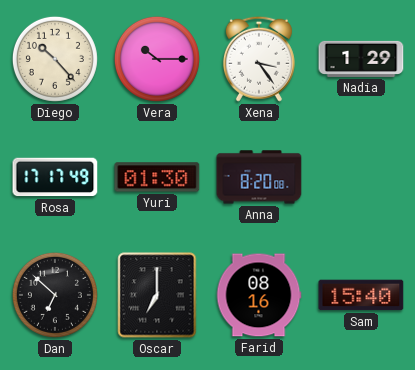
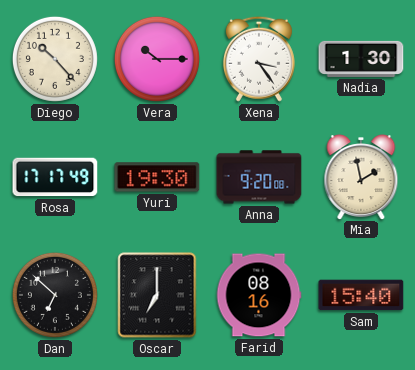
Nadia: 1:29 -> 1:30 (361, 59)
Yuri: 01:30 -> 19:30 (157, 177)
Anna: 8:20 -> 9:20 (259, 177)
Mia: none -> 1:58 (361, 177)
